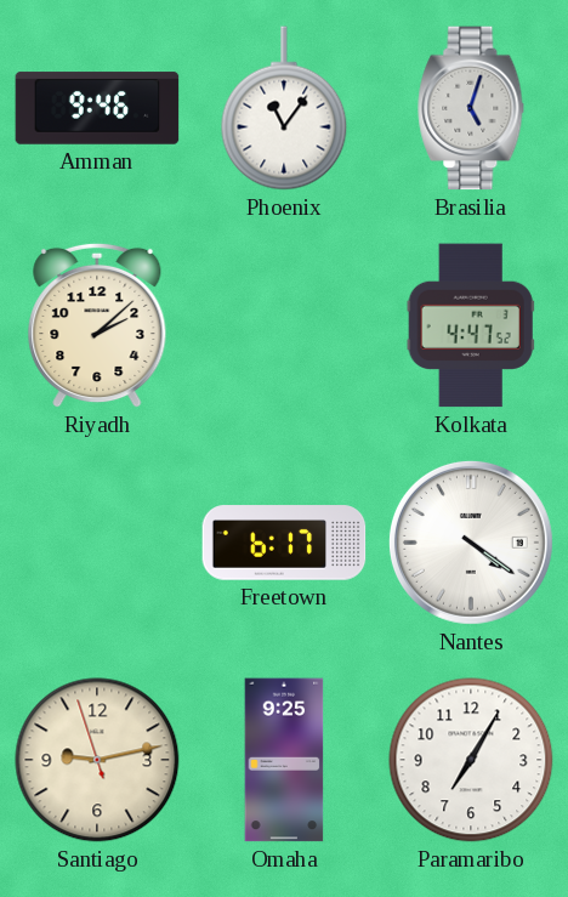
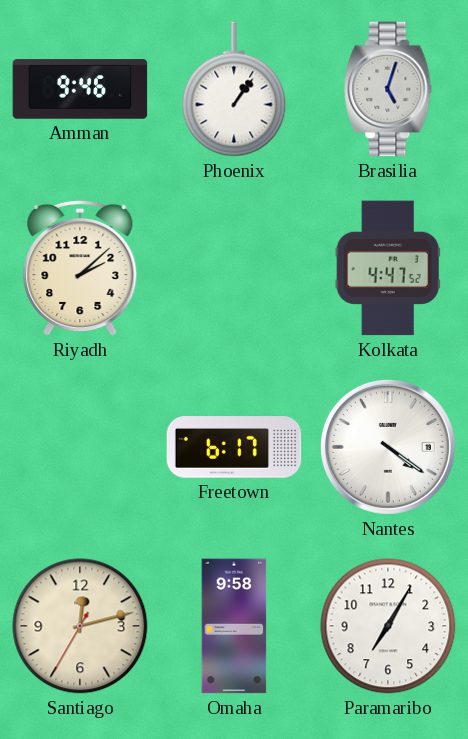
Phoenix: 11:06 -> 1:06 (234, 89)
Santiago: 9:12 -> 12:12 (80, 626)
Omaha: 9:25 -> 9:58 (234, 626)
